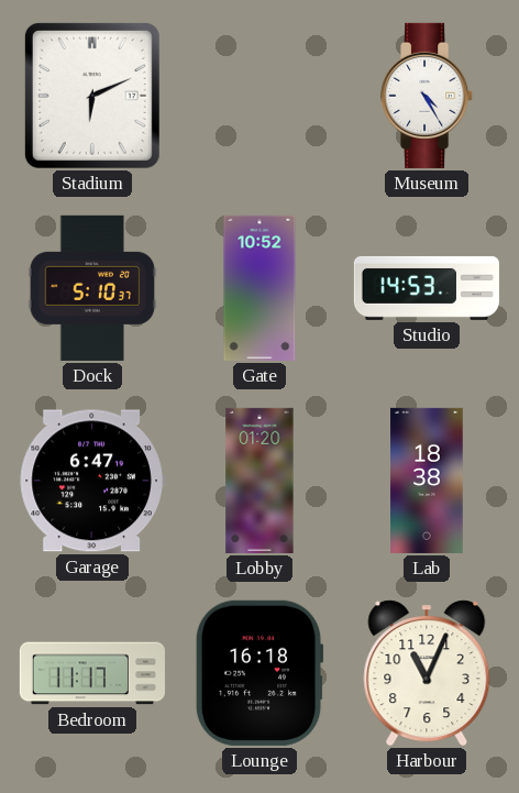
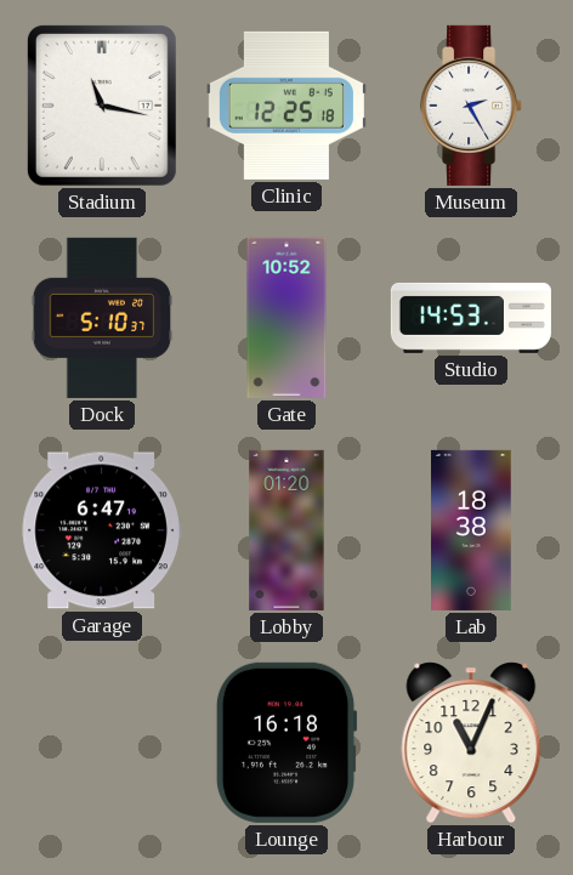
Stadium: 6:11 -> 11:17 (102, 106)
Clinic: none -> 12:25 (286, 106)
Museum: 4:25 -> 2:25 (472, 106)
Bedroom: 11:17 -> none (92, 673)
